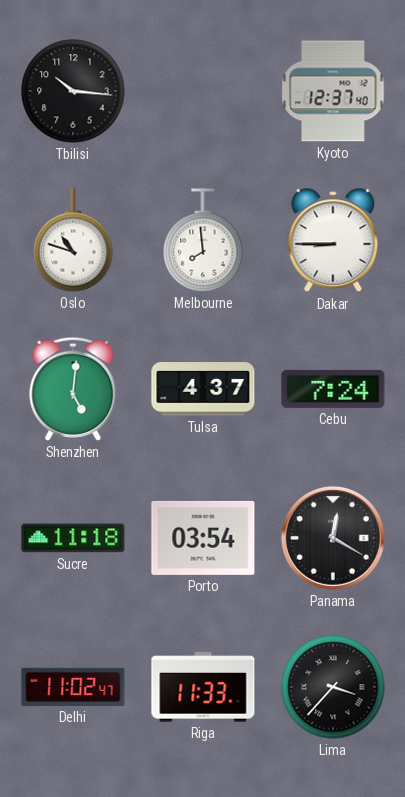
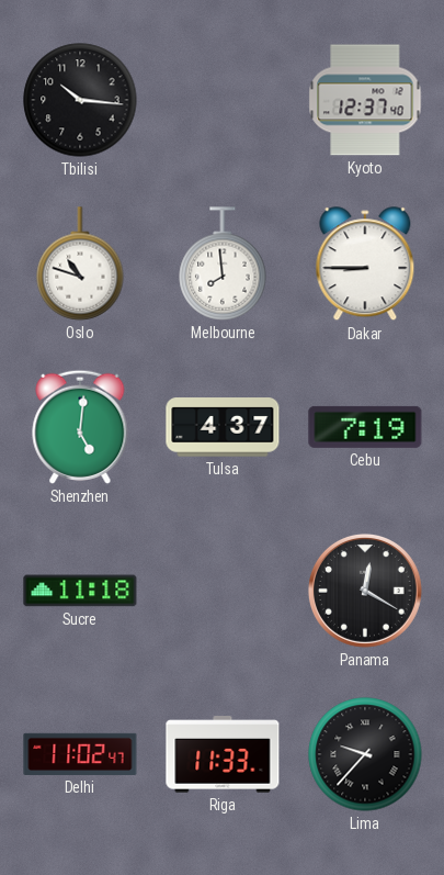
Cebu: 7:24 -> 7:19 (365, 427)
Porto: 03:54 -> none (203, 538)
Lima: 3:37 -> 9:37 (365, 754)
